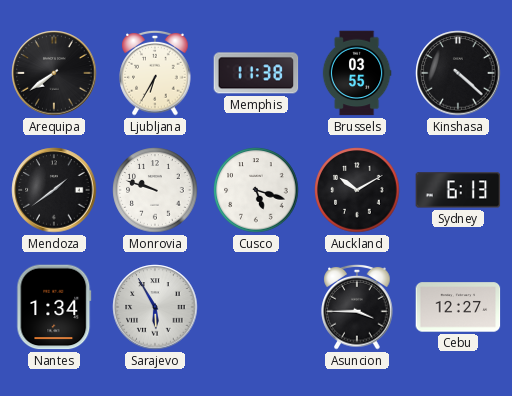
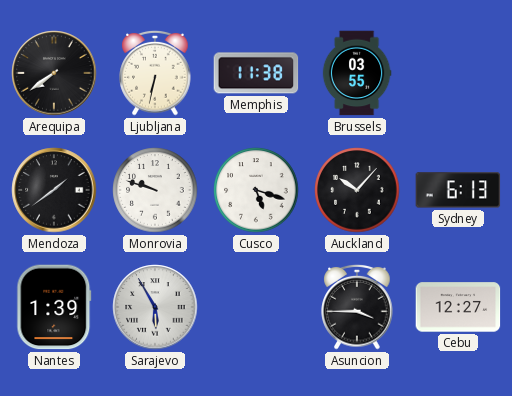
Ljubljana: 6:35 -> 6:32 (155, 74)
Kinshasa: 4:22 -> none (458, 73)
Auckland: 10:10 -> 10:07 (357, 190)
Nantes: 1:34 -> 1:39 (54, 307)
